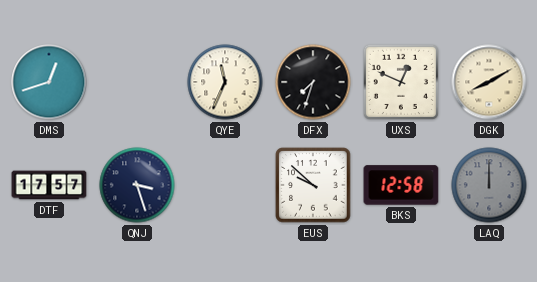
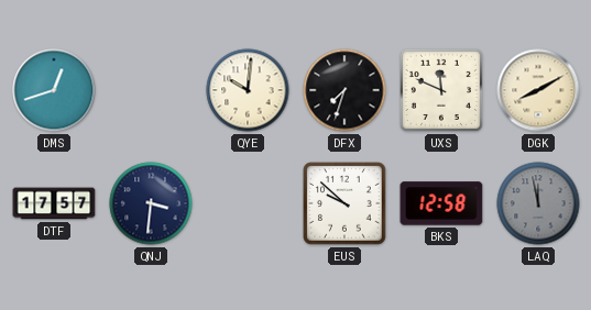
QYE: 11:34 -> 10:01 (248, 90)
UXS: 12:49 -> 11:49 (441, 90)
QNJ: 3:27 -> 3:31 (151, 203)
LAQ: 12:00 -> 11:58 (538, 203)
